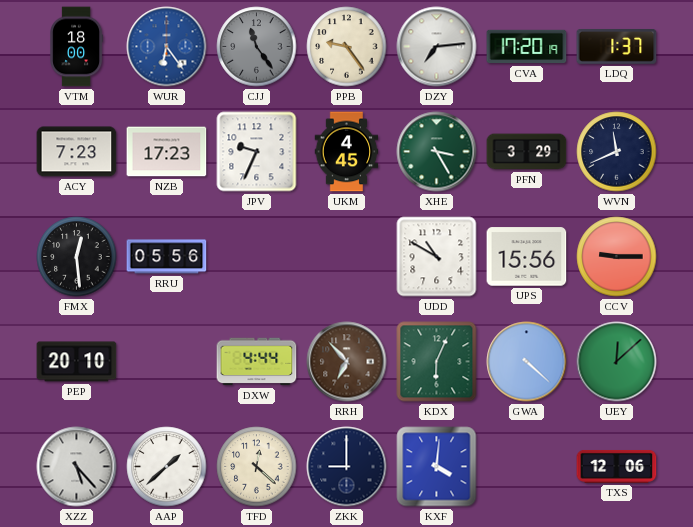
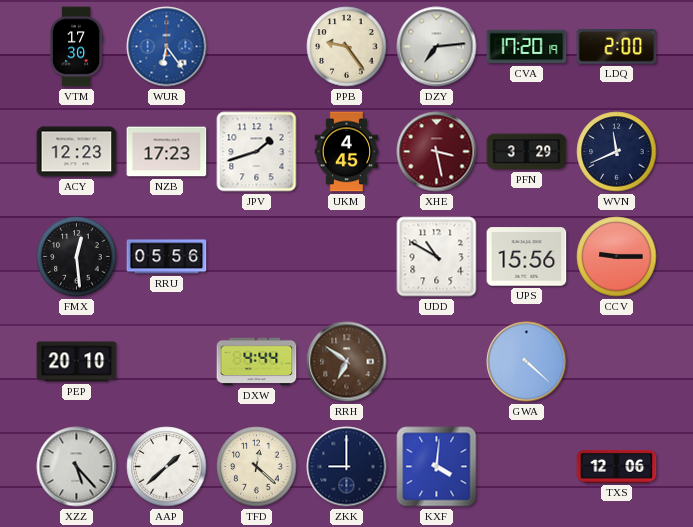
VTM: 18:00 -> 17:30 (77, 47)
CJJ: 11:24 -> none (257, 47)
LDQ: 1:37 -> 2:00 (617, 47)
ACY: 7:23 -> 12:23 (77, 152)
JPV: 9:34 -> 1:42 (257, 152)
XHE: 3:25 -> 3:28 (437, 152)
XHE dial: green -> burgundy (437, 152)
RRH: 6:53 -> 6:51 (347, 362)
KDX: 6:04 -> none (437, 362)
UEY: 12:08 -> none (617, 362)
